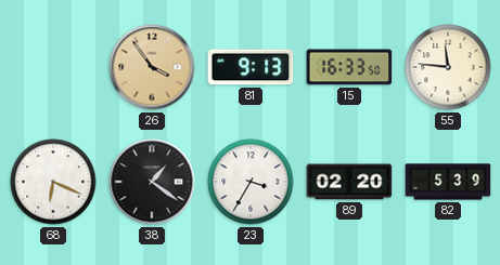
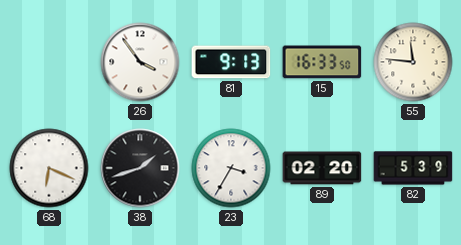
26 dial: champagne -> white (140, 62)
38: 1:21 -> 1:42 (140, 168)
